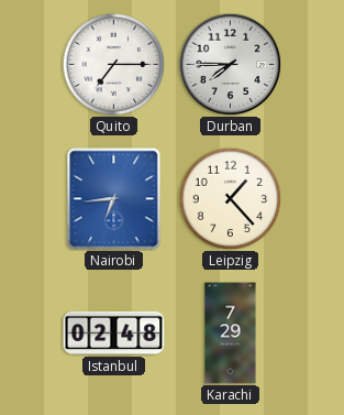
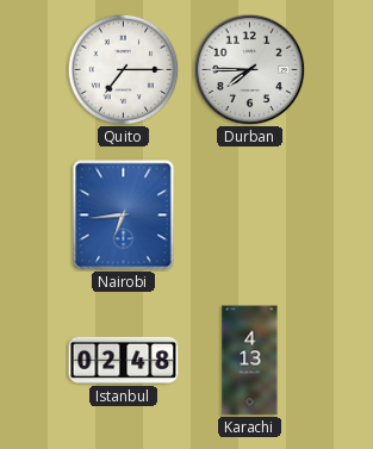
Leipzig: 1:23 -> none (230, 198)
Karachi: 7:29 -> 4:13 (250, 361)
